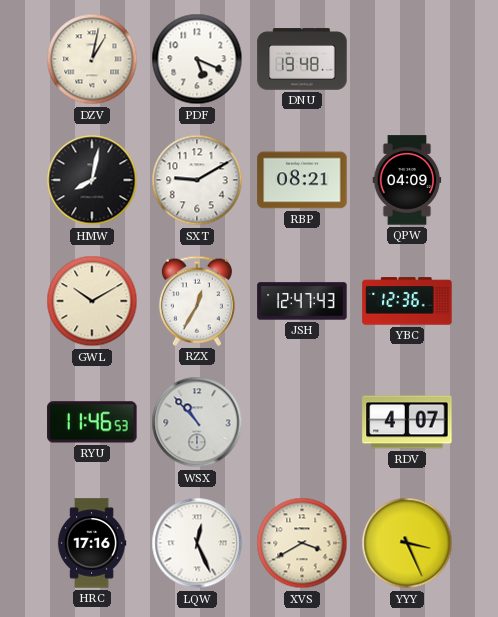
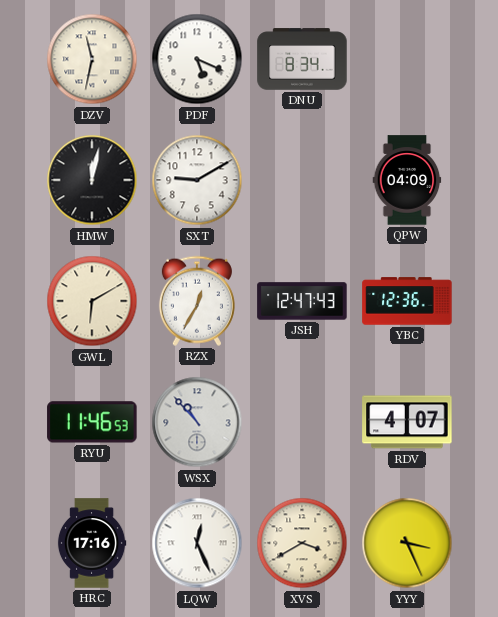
DZV: 1:02 -> 11:32 (92, 59)
DNU: 19:48 -> 8:34 (302, 59)
HMW: 8:02 -> 12:02 (92, 180)
RBP: 08:21 -> none (302, 180)
GWL: 10:10 -> 6:10 (92, 301)
